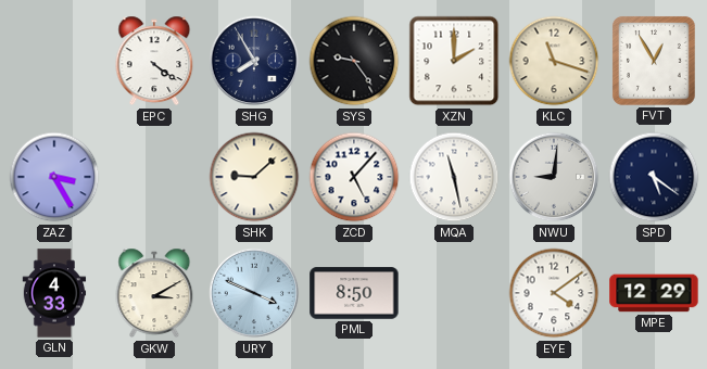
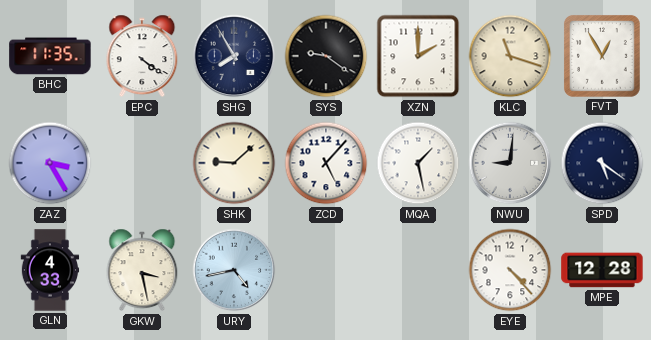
BHC: none -> 11:35 (50, 56)
SYS: 9:24 -> 9:21 (326, 56)
MQA: 11:28 -> 1:28 (418, 163)
GKW: 3:10 -> 3:28 (142, 270)
URY: 3:49 -> 4:43 (234, 270)
PML: 8:50 -> none (354, 293)
EYE: 4:09 -> 4:23 (510, 270)
MPE: 12:29 -> 12:28 (602, 270)
